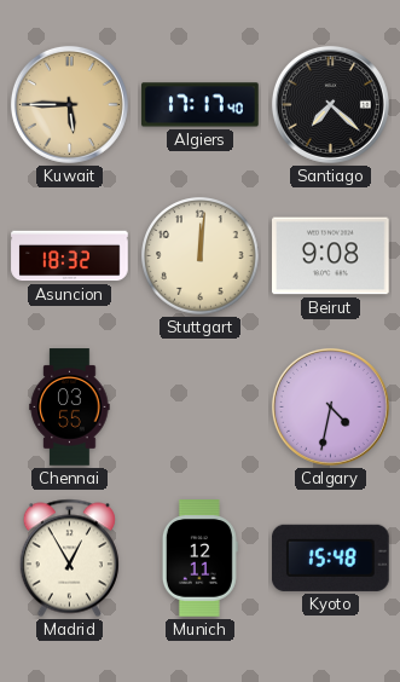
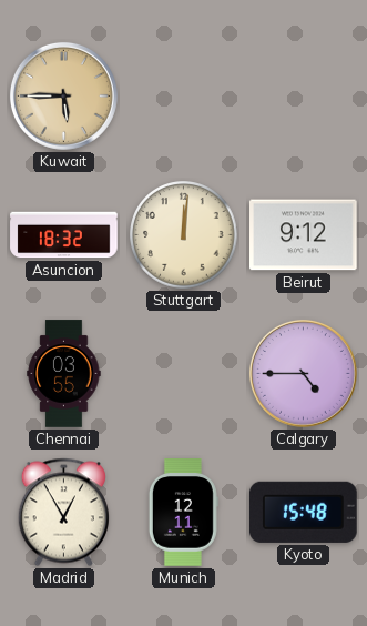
Algiers: 17:17 -> none (201, 105)
Santiago: 7:22 -> none (330, 104)
Beirut: 9:08 -> 9:12 (304, 235)
Calgary: 4:32 -> 4:45 (303, 373)
